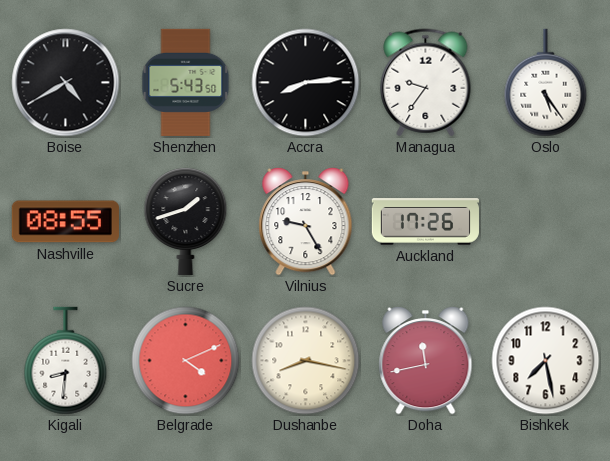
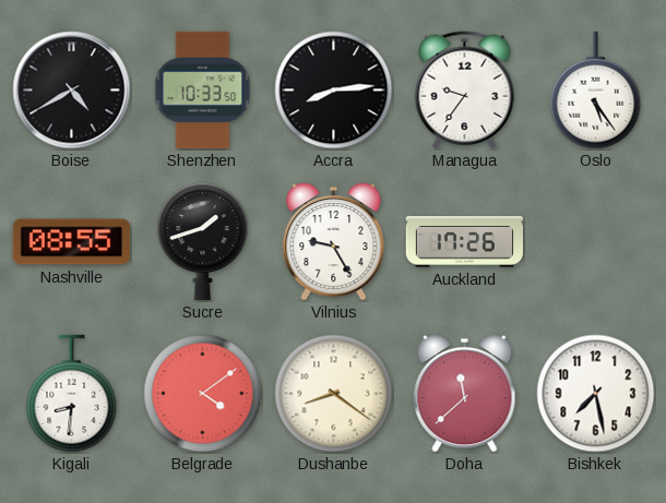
Shenzhen: 5:43 -> 10:33 (203, 89)
Belgrade: 4:11 -> 4:09 (203, 394)
Dushanbe: 8:17 -> 8:21 (334, 394)
Doha: 11:43 -> 11:38 (465, 394)
